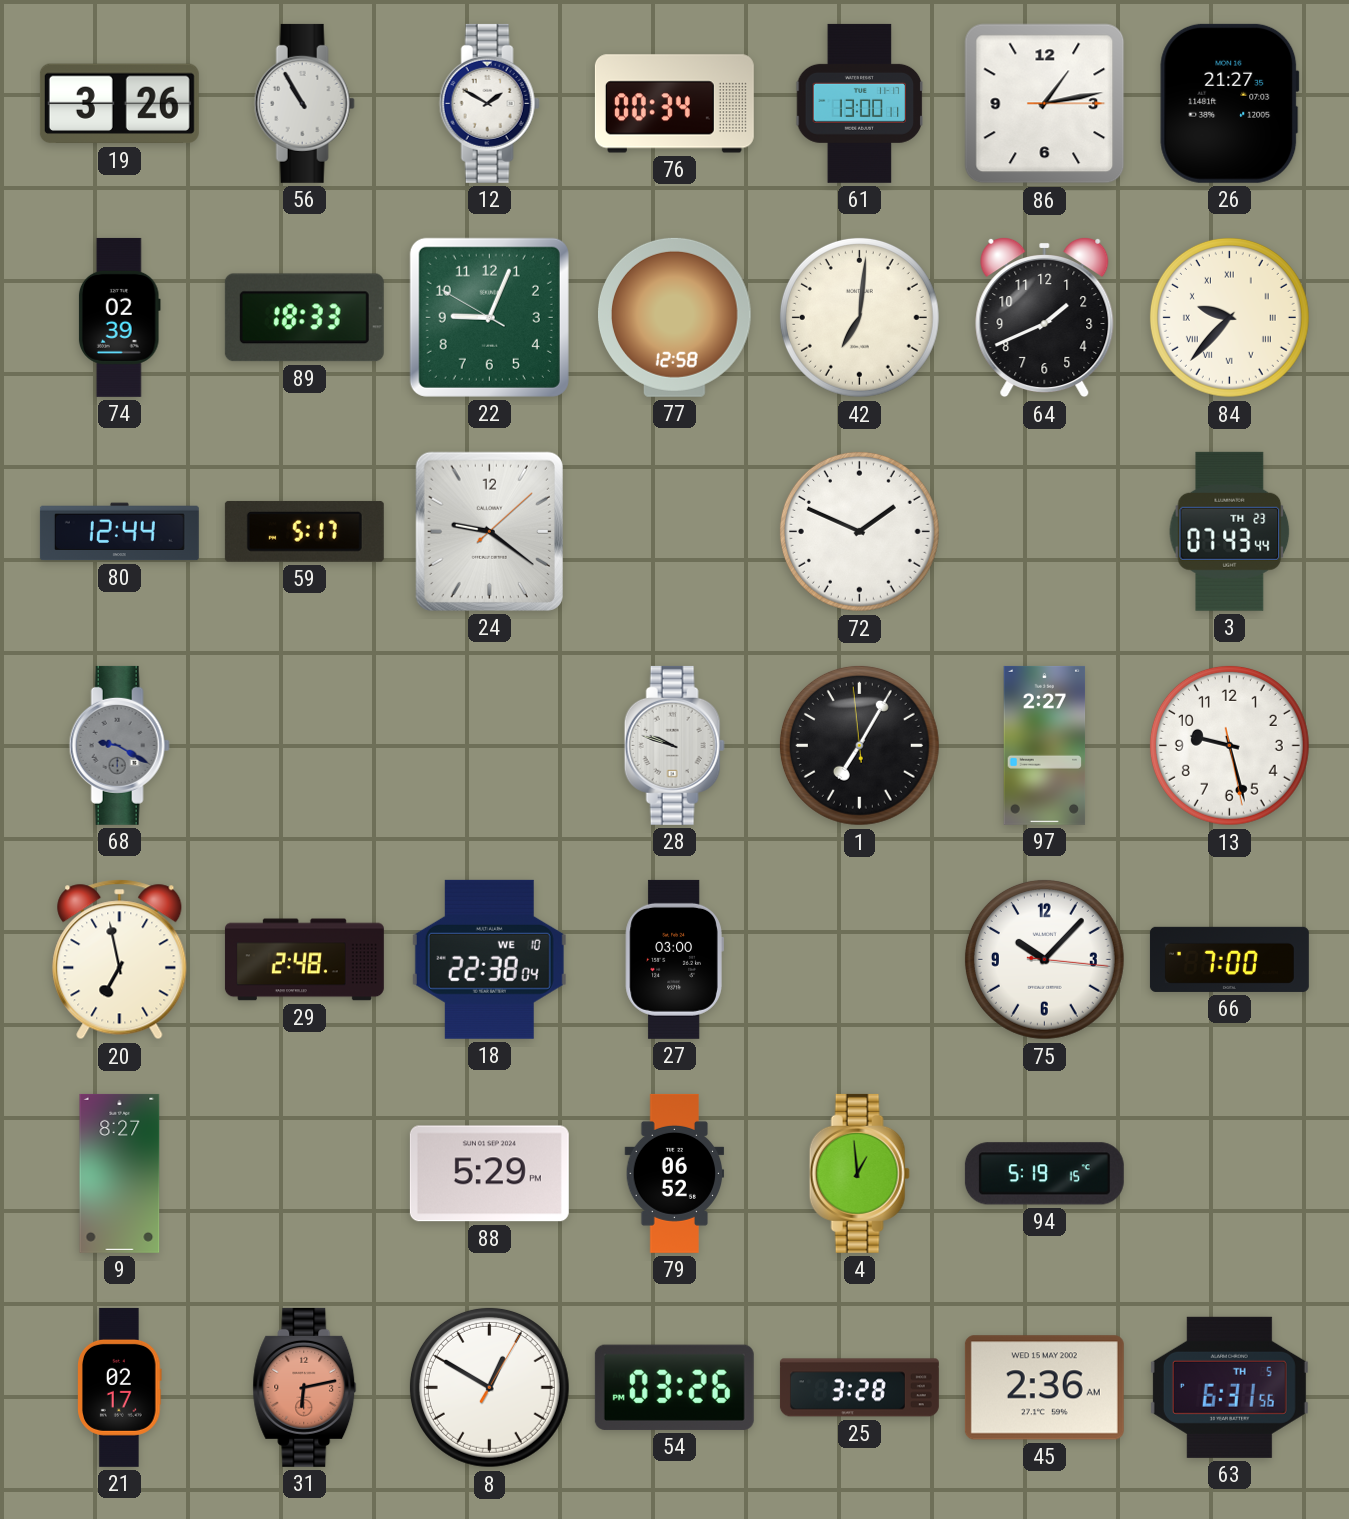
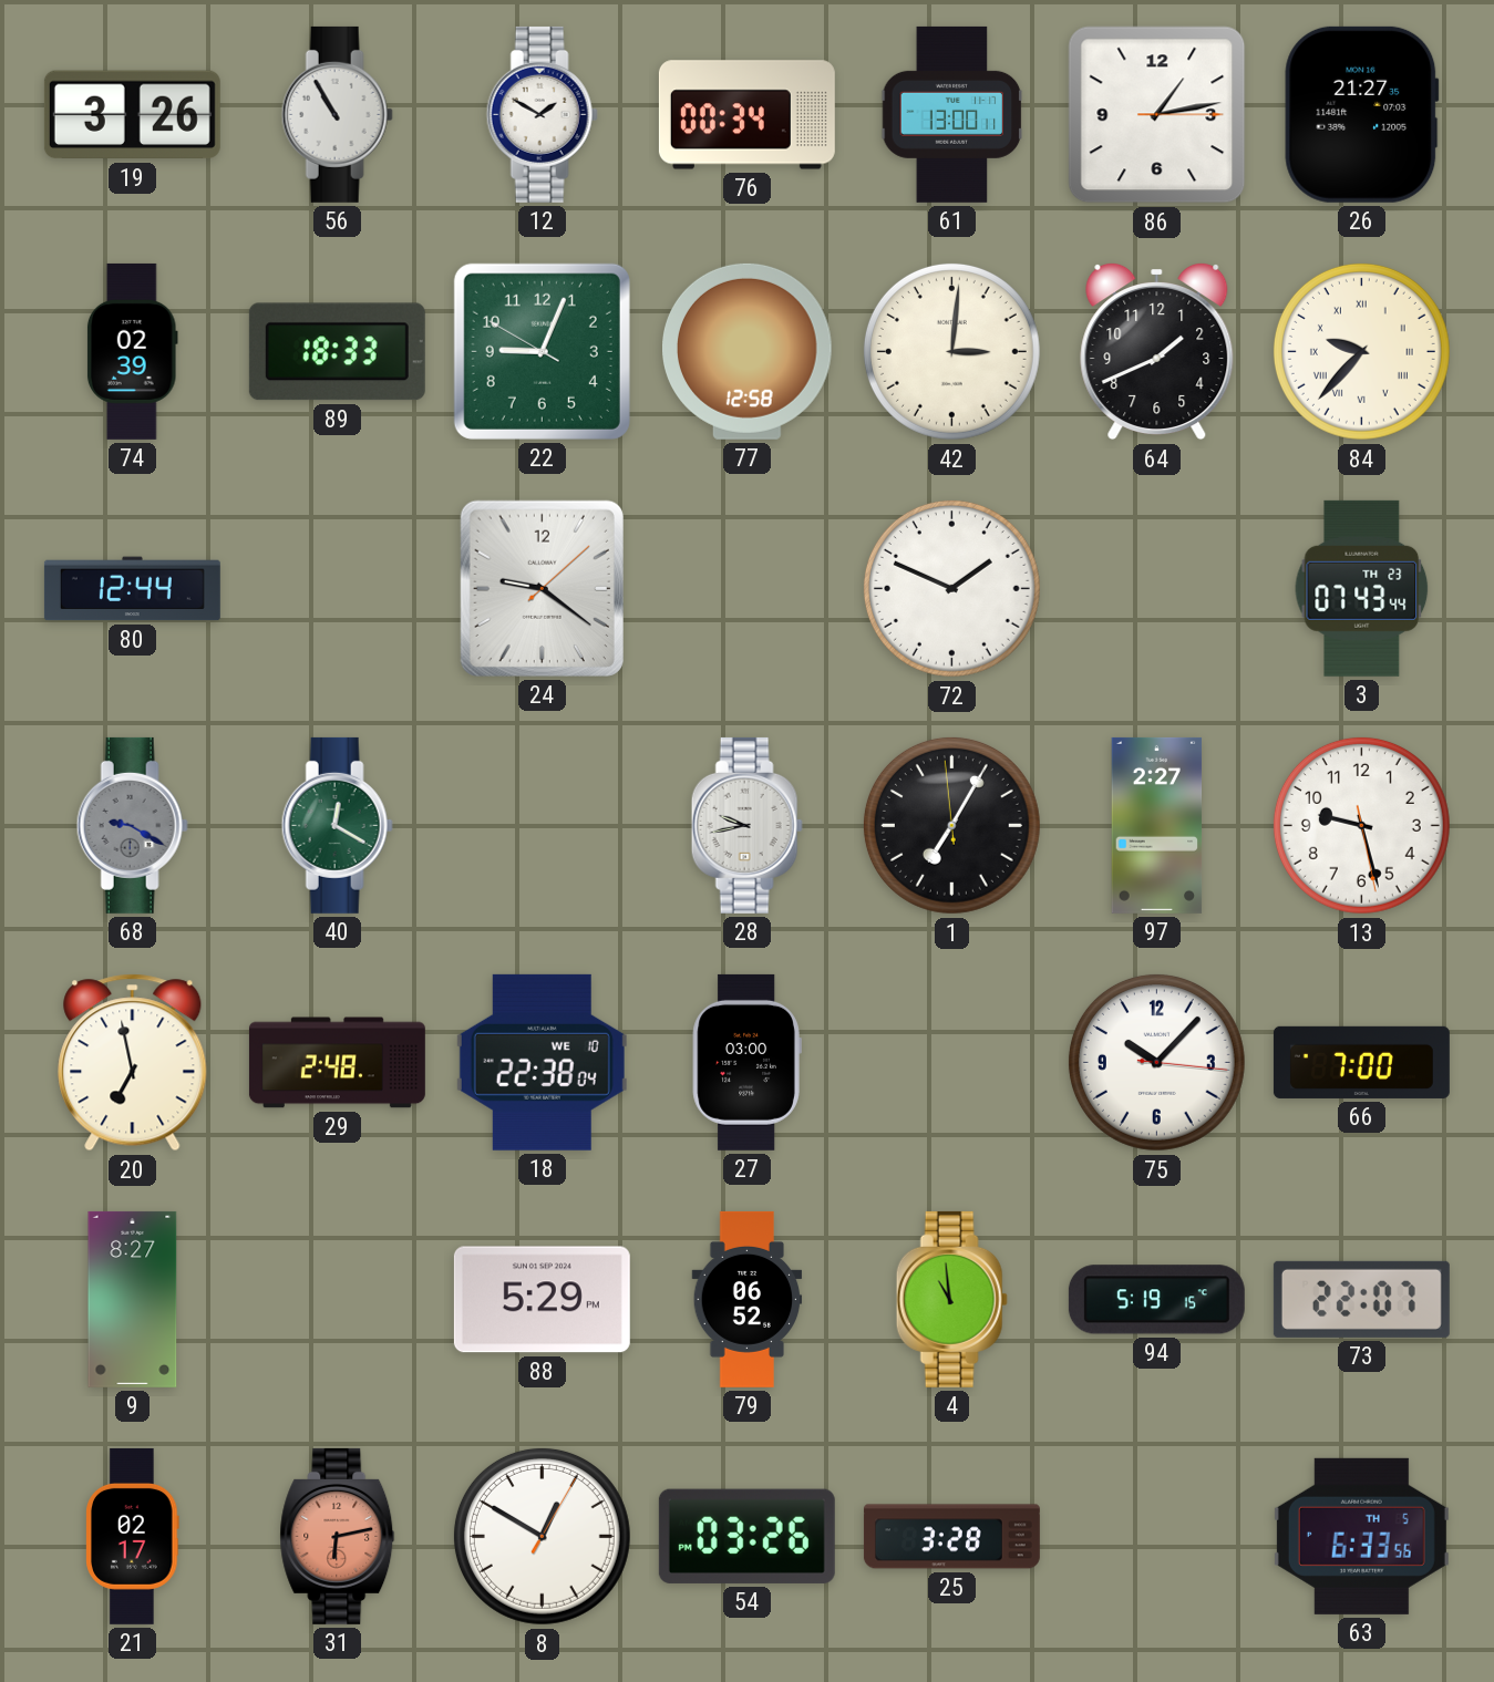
42: 7:01 -> 3:01 (951, 351)
59: 5:17 -> none (304, 531)
40: none -> 12:20 (337, 825)
28: 9:48 -> 9:43 (746, 825)
4: 12:59 -> 10:59 (951, 1299)
73: none -> 22:07 (1361, 1299)
45: 2:36 -> none (1044, 1388)
63: 6:31 -> 6:33 (1361, 1536)
